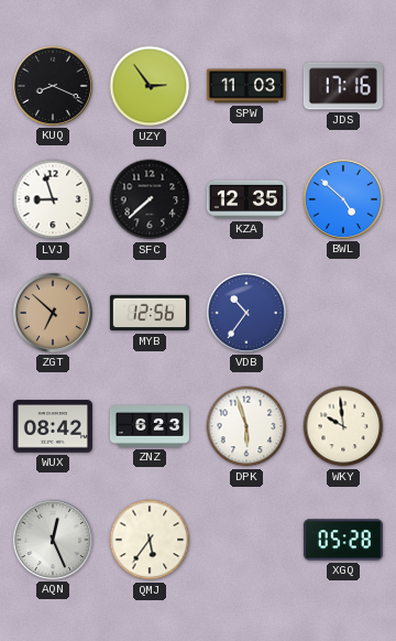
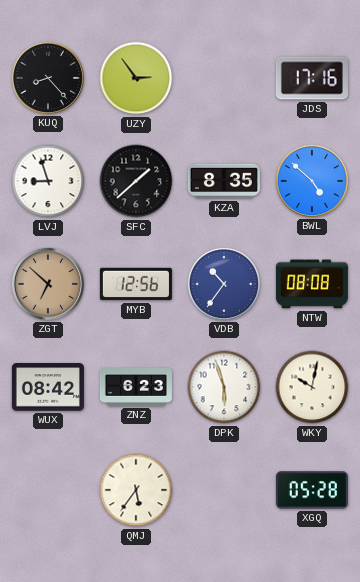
KUQ: 8:19 -> 8:23 (48, 78)
SPW: 11:03 -> none (246, 86)
SFC: 7:38 -> 1:38 (136, 181)
KZA: 12:35 -> 8:35 (224, 181)
NTW: none -> 08:08 (312, 284)
WKY: 9:59 -> 10:02 (312, 387)
AQN: 12:26 -> none (53, 540)
